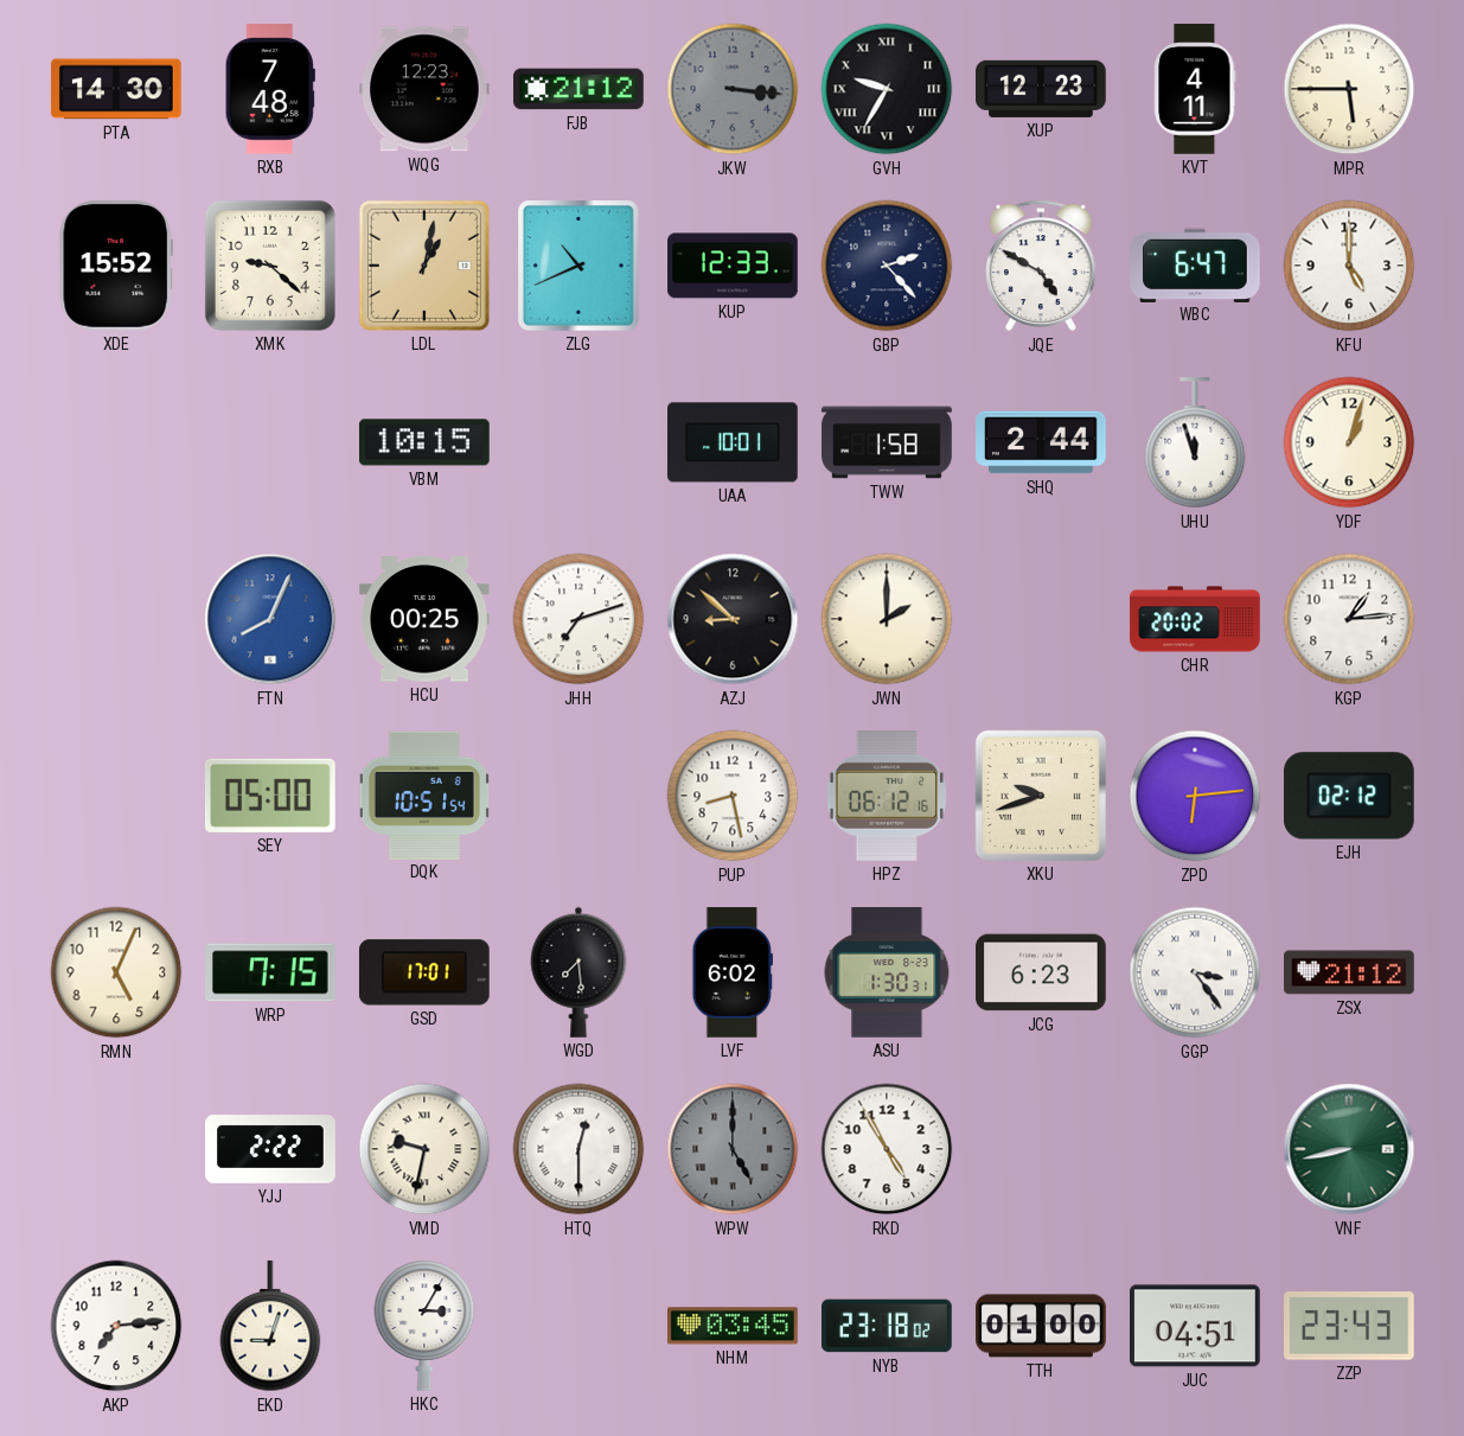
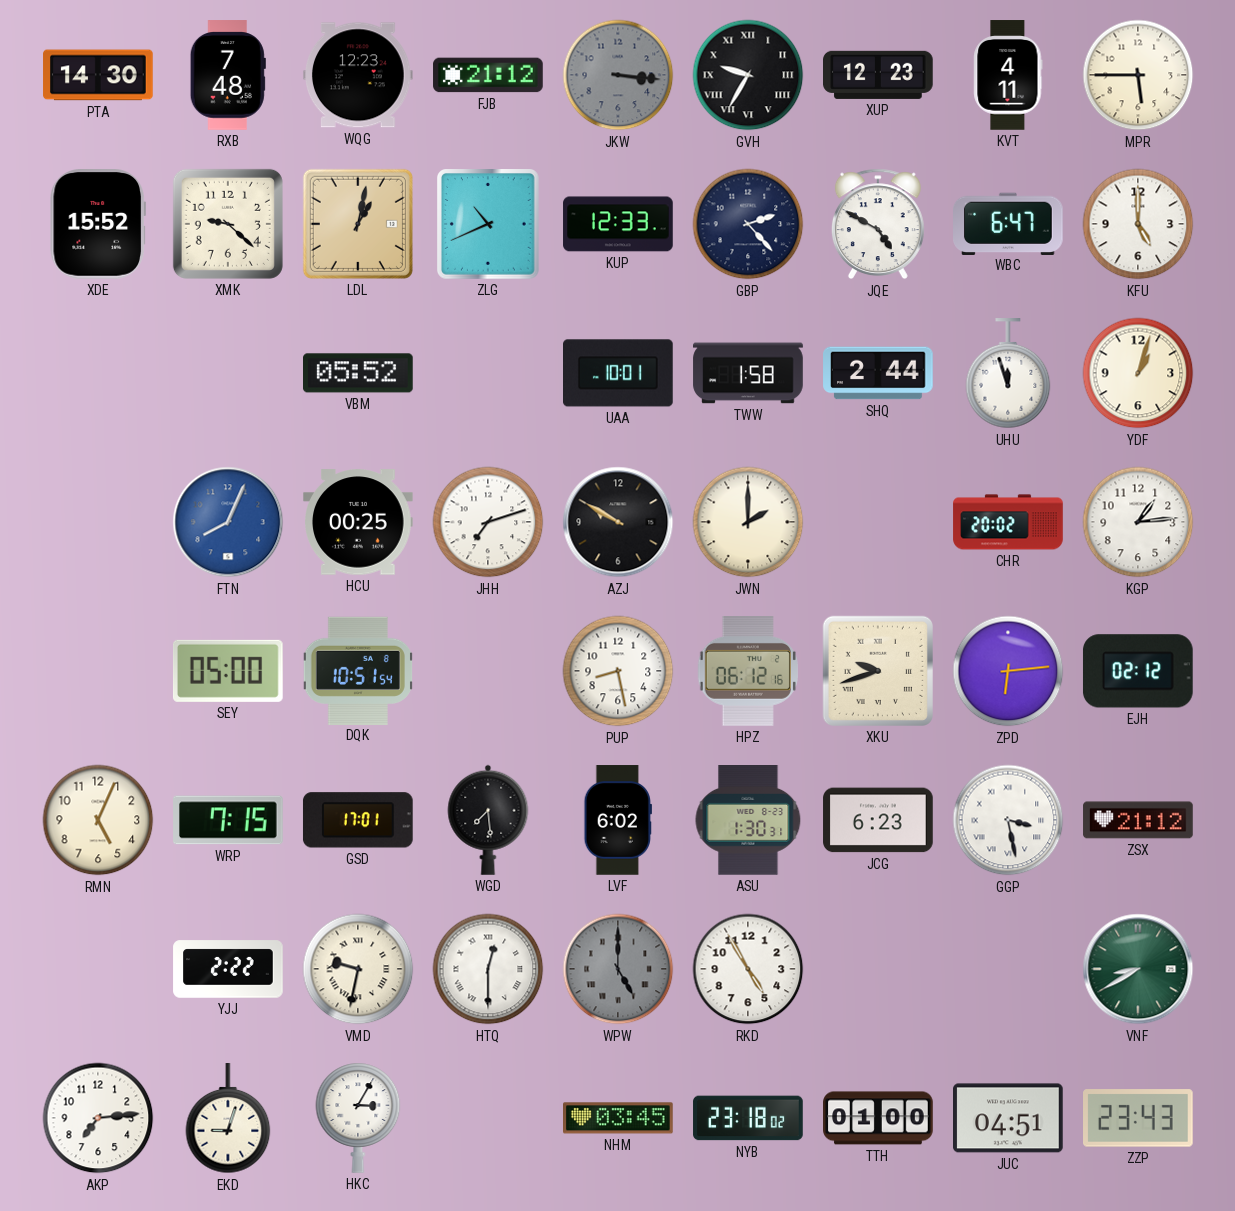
VBM: 10:15 -> 05:52 (359, 373)
AZJ: 8:52 -> 9:50 (618, 522)
GGP: 3:24 -> 3:28 (1008, 820)
VNF: 8:43 -> 8:40 (1138, 969)
